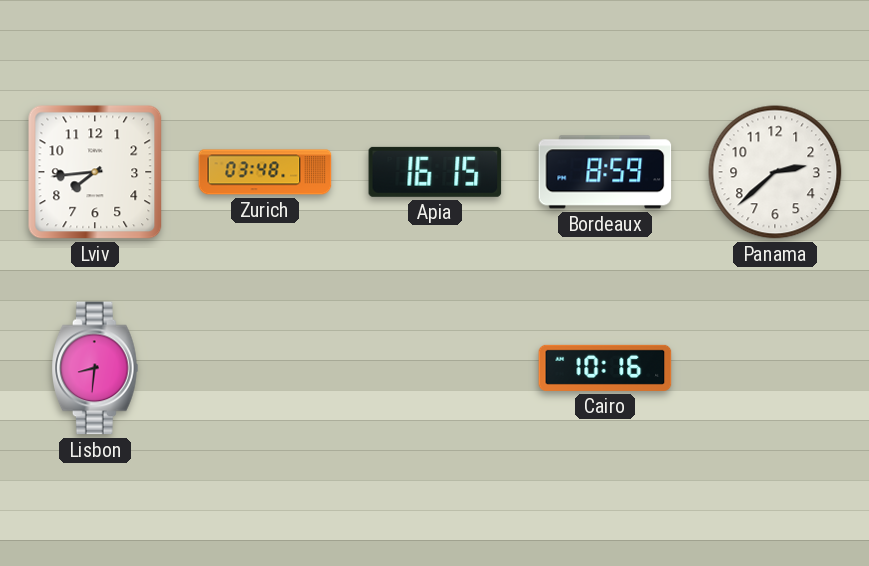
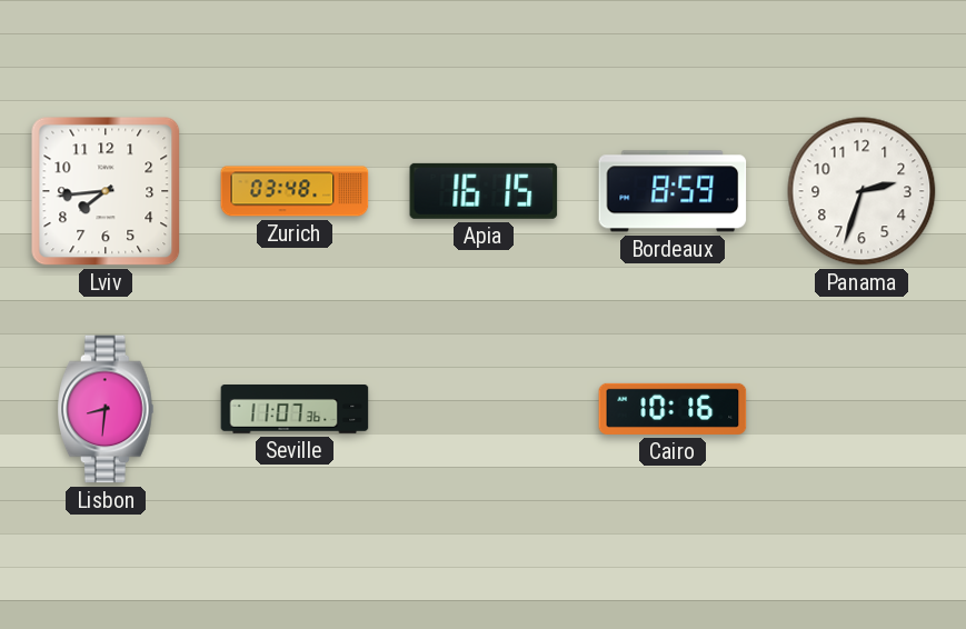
Panama: 2:38 -> 2:33 (862, 191)
Seville: none -> 11:07 (295, 409)
